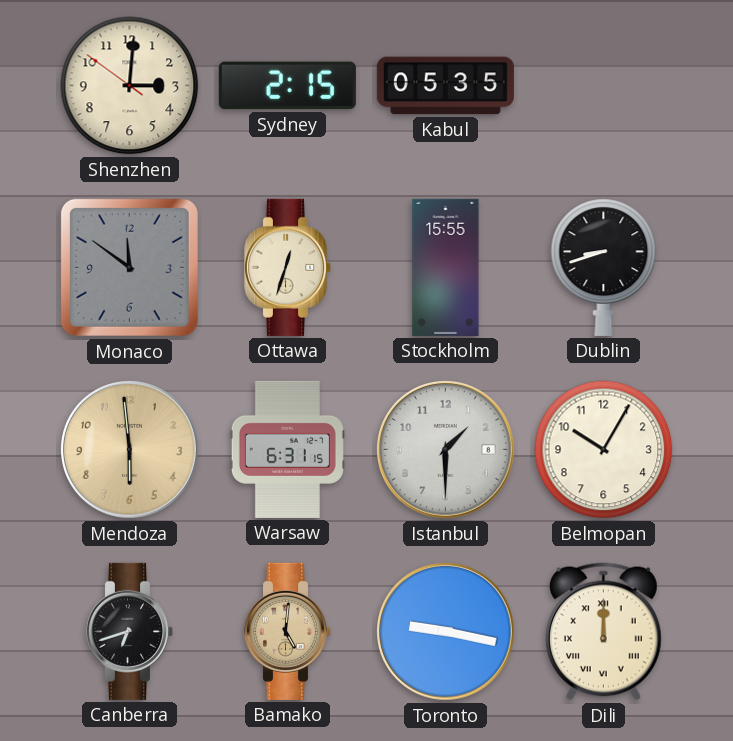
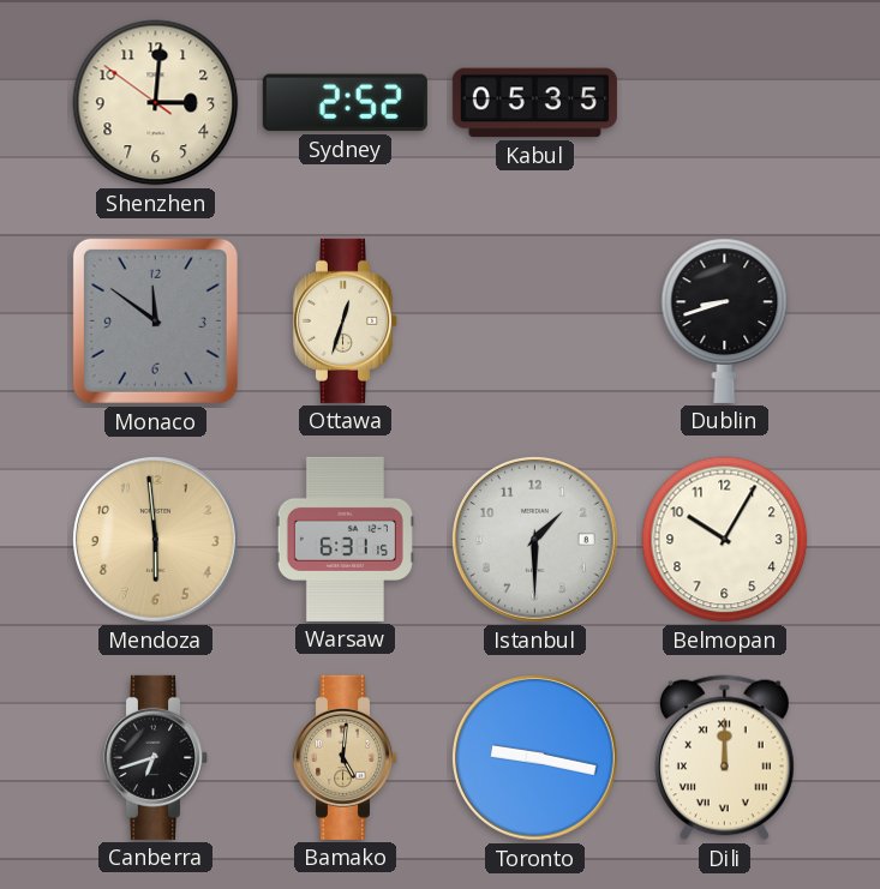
Sydney: 2:15 -> 2:52 (345, 103)
Stockholm: 15:55 -> none (446, 267)
